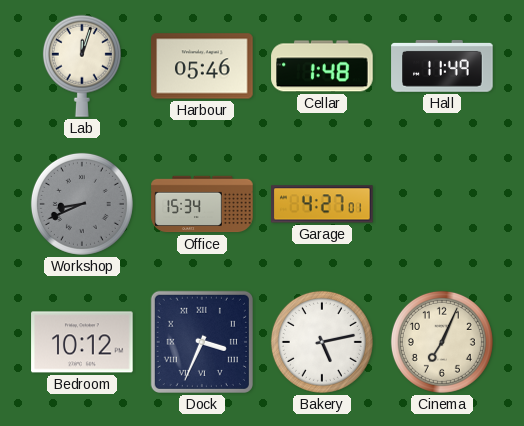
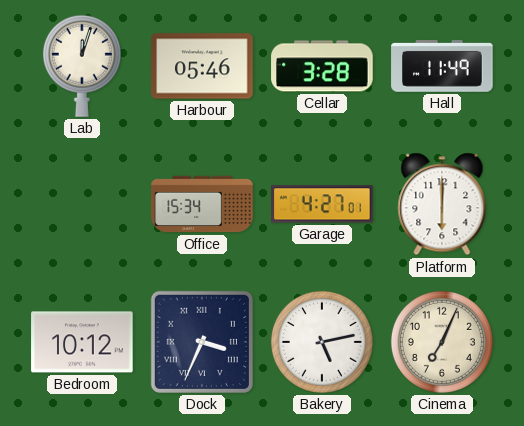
Cellar: 1:48 -> 3:28 (322, 66)
Workshop: 8:41 -> none (82, 204)
Platform: none -> 6:00 (442, 204)
